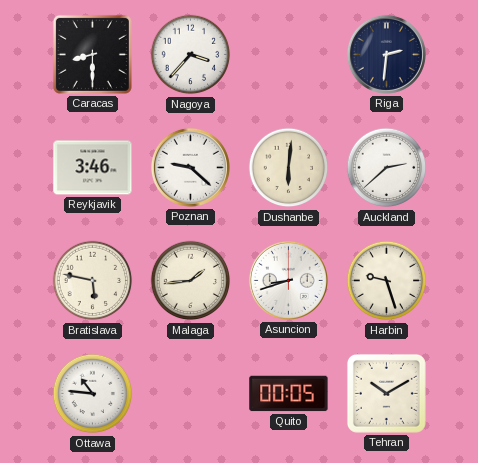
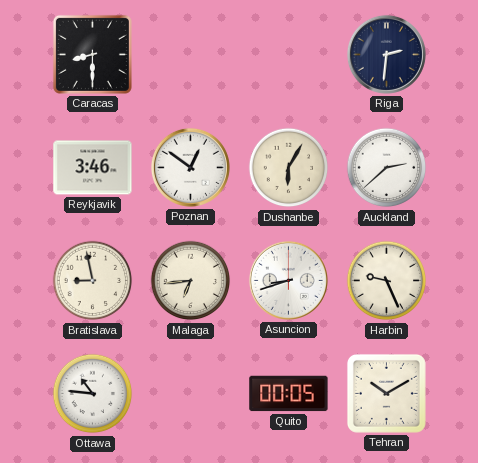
Nagoya: 3:37 -> none (191, 55)
Poznan: 9:22 -> 12:51 (190, 167)
Dushanbe: 6:01 -> 6:05 (289, 168)
Bratislava: 5:47 -> 8:58 (93, 281)
Malaga: 1:44 -> 6:44 (191, 281)
Harbin: 9:27 -> 9:26 (387, 281)
